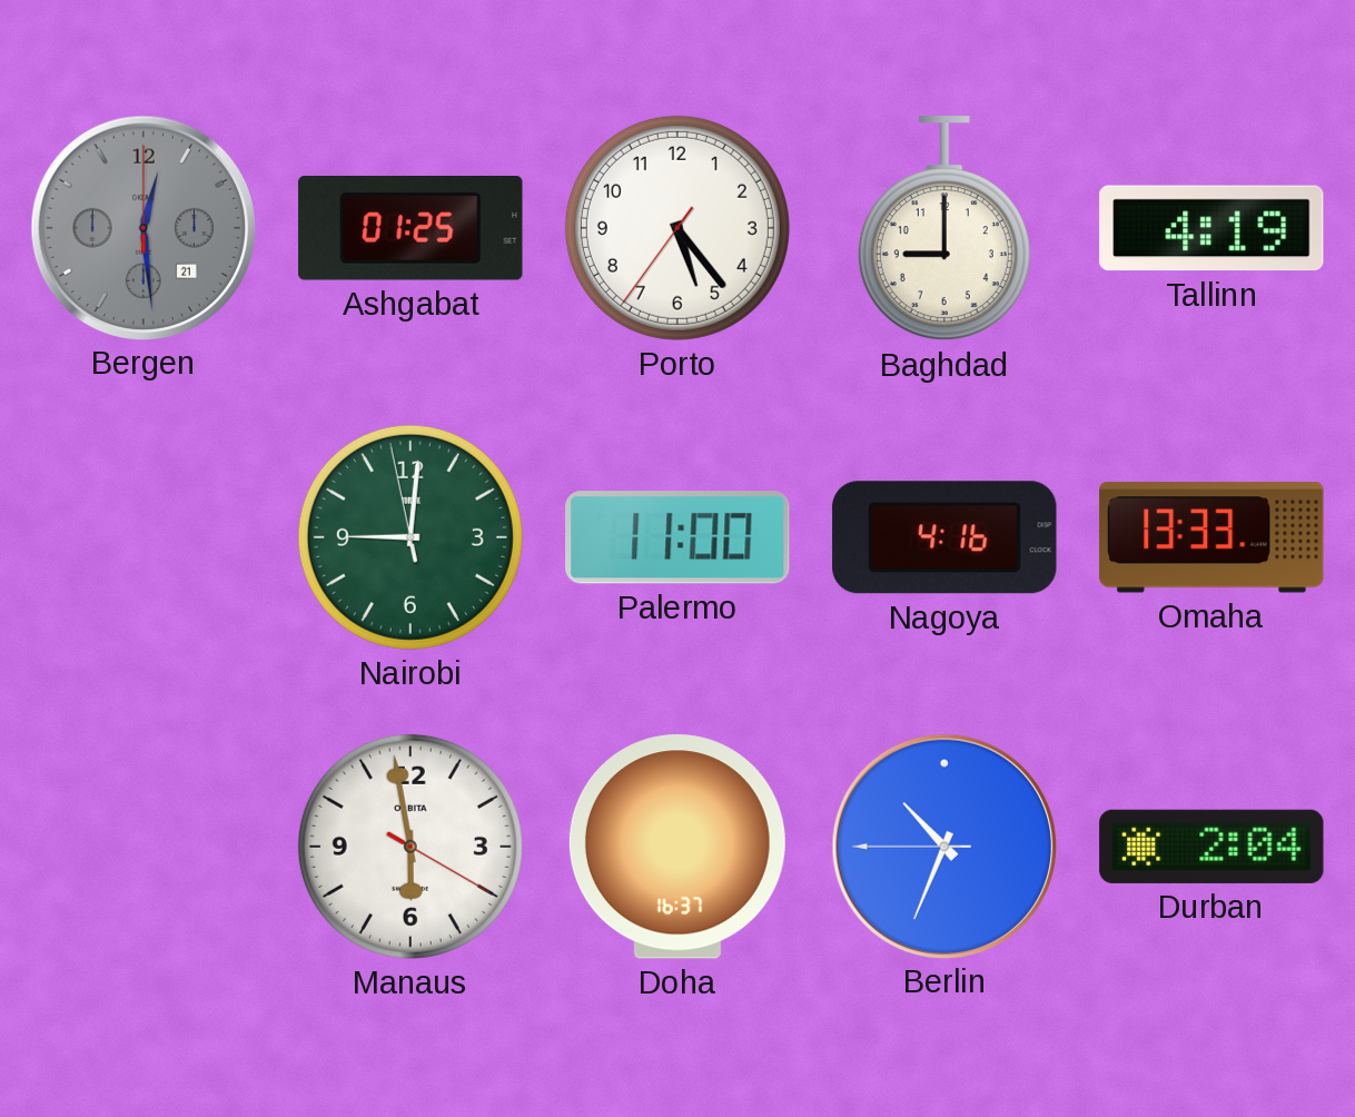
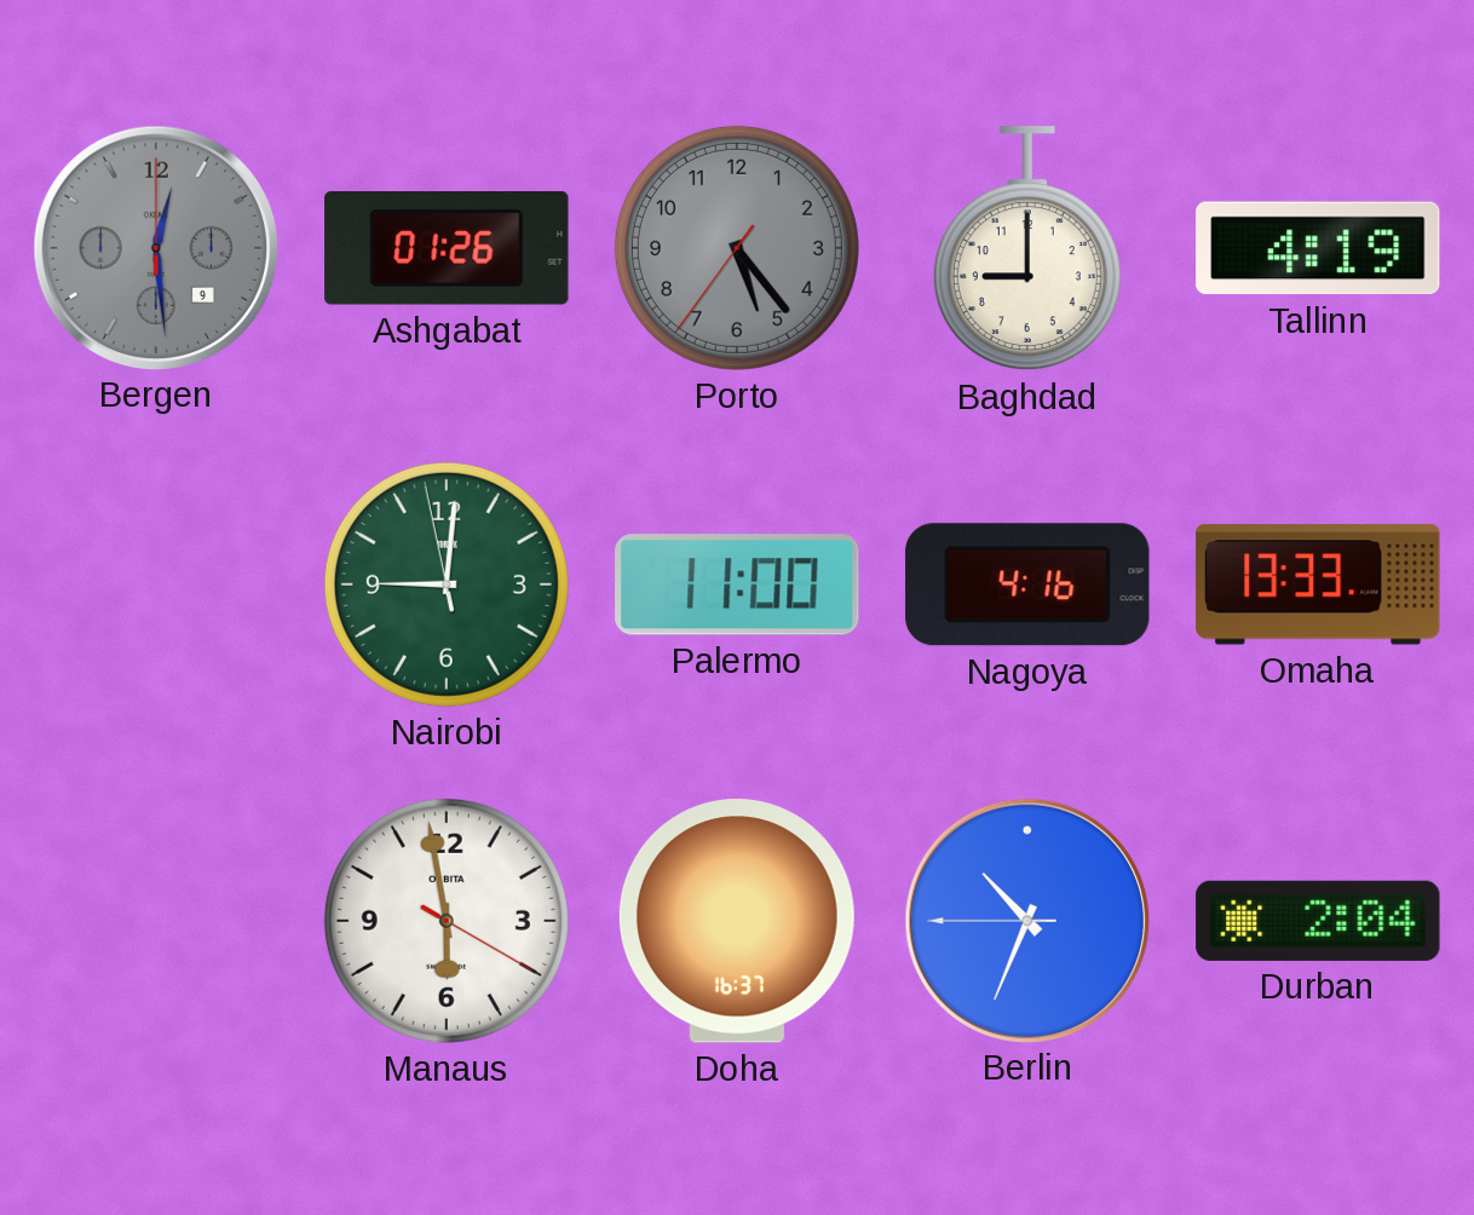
Bergen date: 21 -> 9 (155, 247)
Ashgabat: 01:25 -> 01:26 (447, 249)
Porto dial: white -> grey (737, 248)
